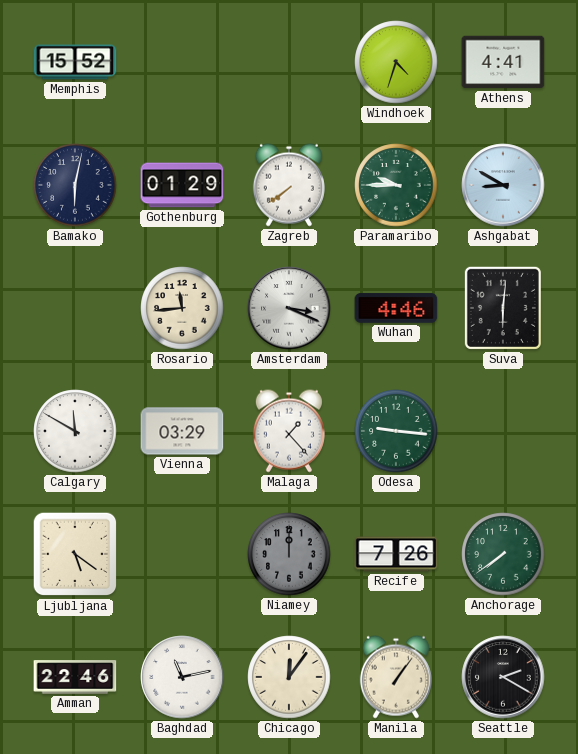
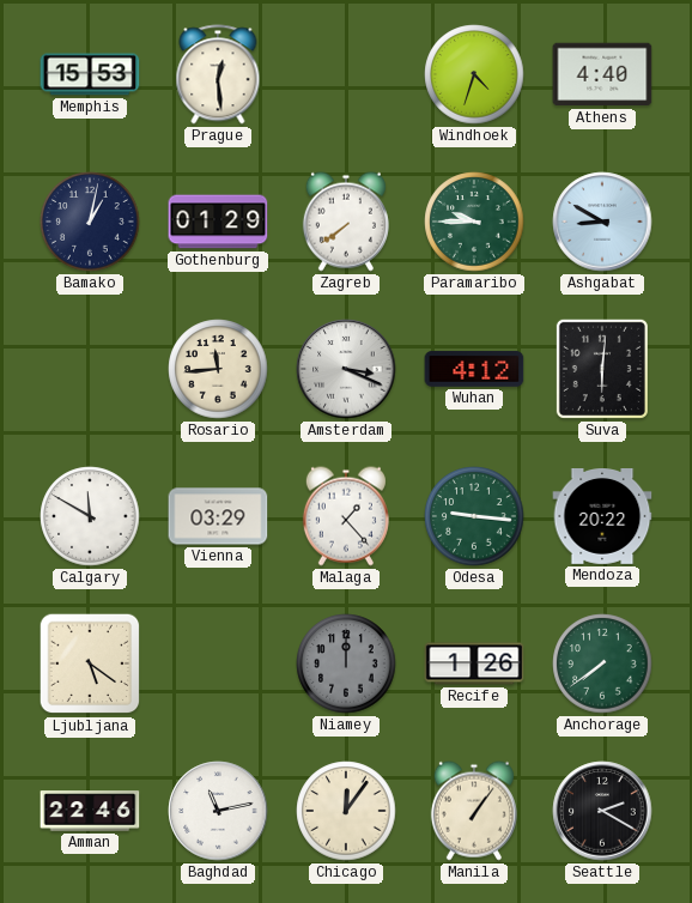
Memphis: 15:52 -> 15:53 (90, 74)
Prague: none -> 12:29 (218, 74)
Athens: 4:41 -> 4:40 (602, 74)
Bamako: 6:02 -> 1:02 (90, 222)
Wuhan: 4:46 -> 4:12 (474, 369)
Mendoza: none -> 20:22 (602, 517)
Recife: 7:26 -> 1:26 (474, 663)
